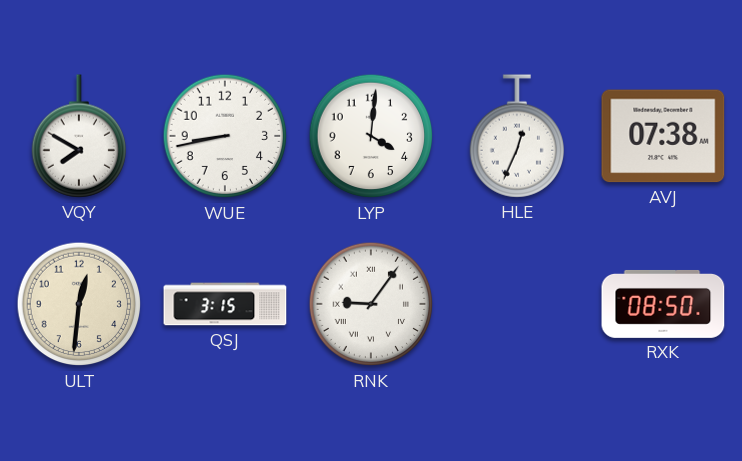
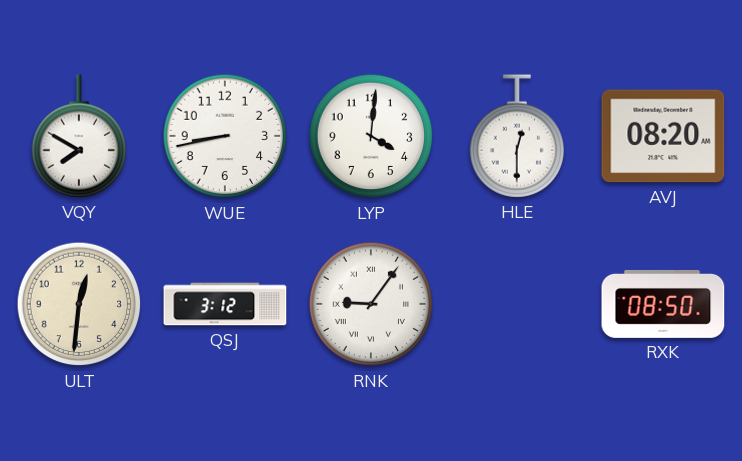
HLE: 12:34 -> 12:30 (516, 136)
AVJ: 07:38 -> 08:20 (663, 136)
QSJ: 3:15 -> 3:12 (225, 304)
